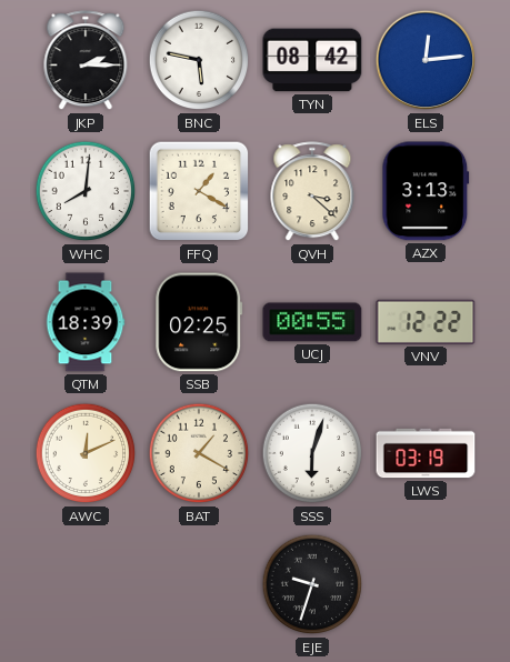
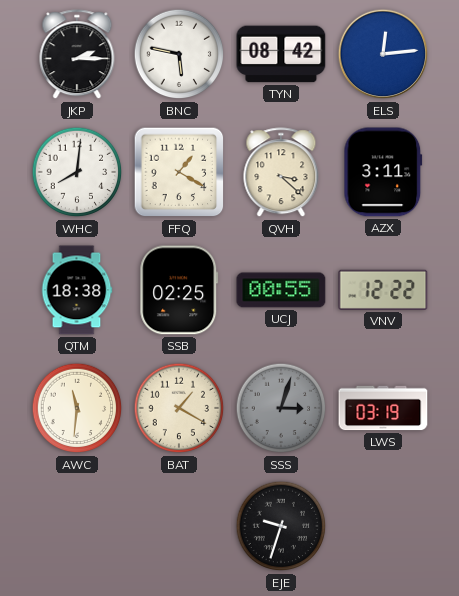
AZX: 3:13 -> 3:11 (383, 172)
QTM: 18:39 -> 18:38 (77, 290)
AWC: 12:11 -> 11:31 (77, 408)
SSS: 6:03 -> 3:03 (281, 408)
SSS dial: white -> grey (281, 408)
